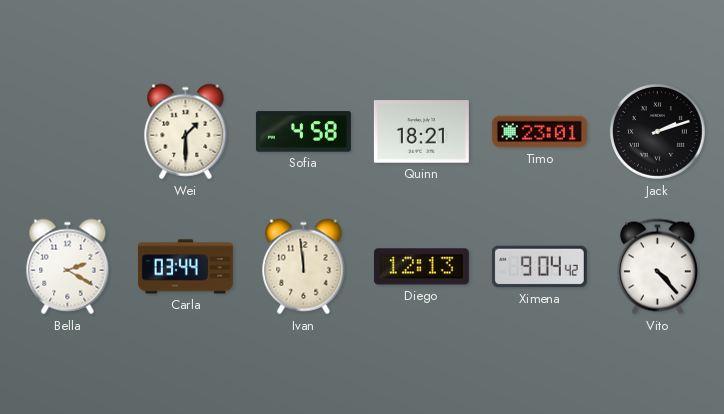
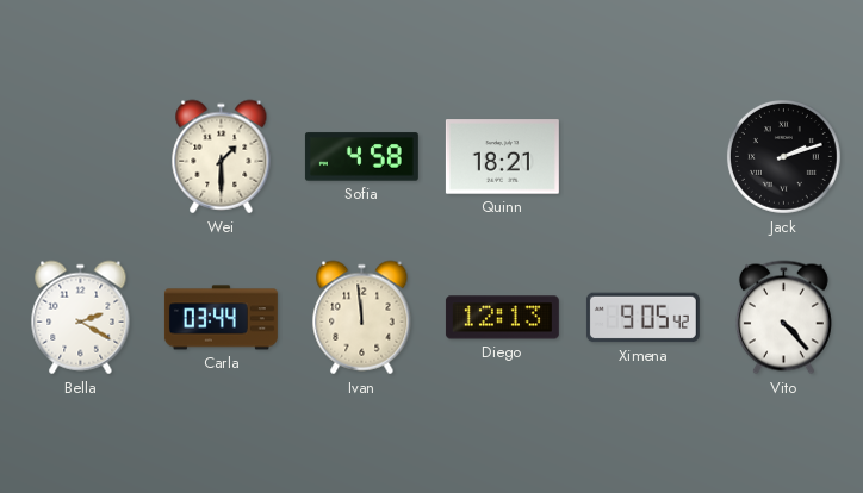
Timo: 23:01 -> none (539, 132)
Ximena: 9:04 -> 9:05 (642, 318)
